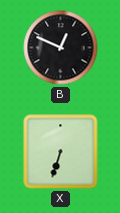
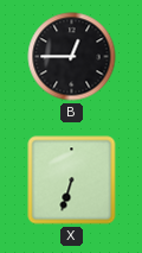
B: 12:49 -> 12:45 (72, 57)
